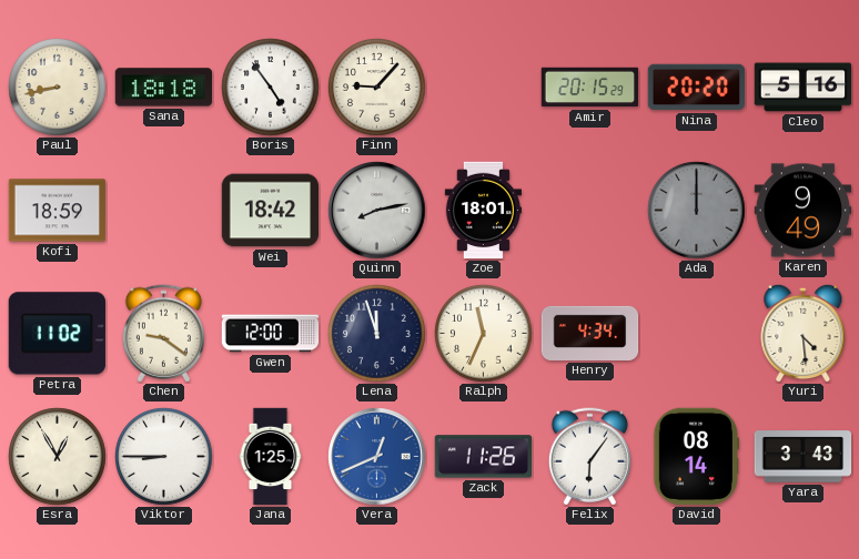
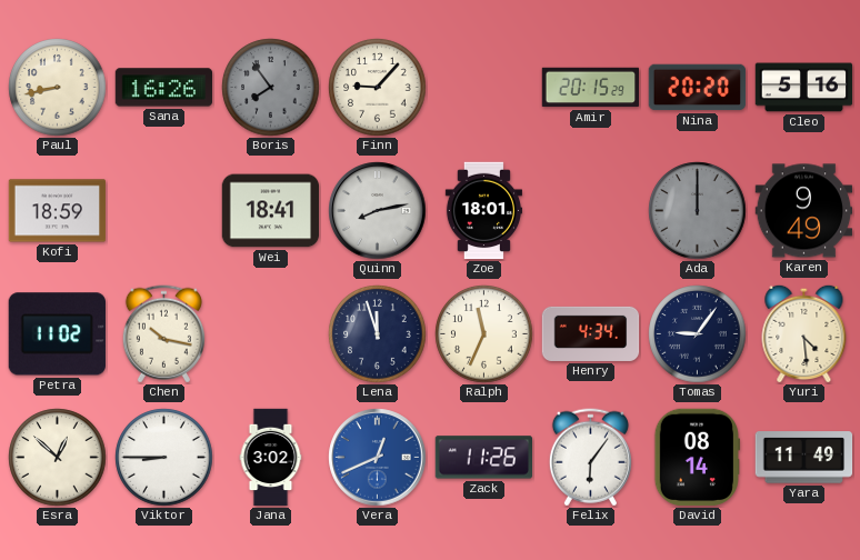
Sana: 18:18 -> 16:26 (164, 88)
Boris: 4:54 -> 7:54 (271, 88)
Boris dial: white -> grey (271, 88)
Wei: 18:42 -> 18:41 (271, 211)
Chen: 9:21 -> 10:17 (163, 334)
Gwen: 12:00 -> none (271, 334)
Tomas: none -> 9:06 (698, 334)
Esra: 12:55 -> 12:52 (58, 458)
Jana: 1:25 -> 3:02 (271, 458)
Yara: 3:43 -> 11:49 (804, 458)
